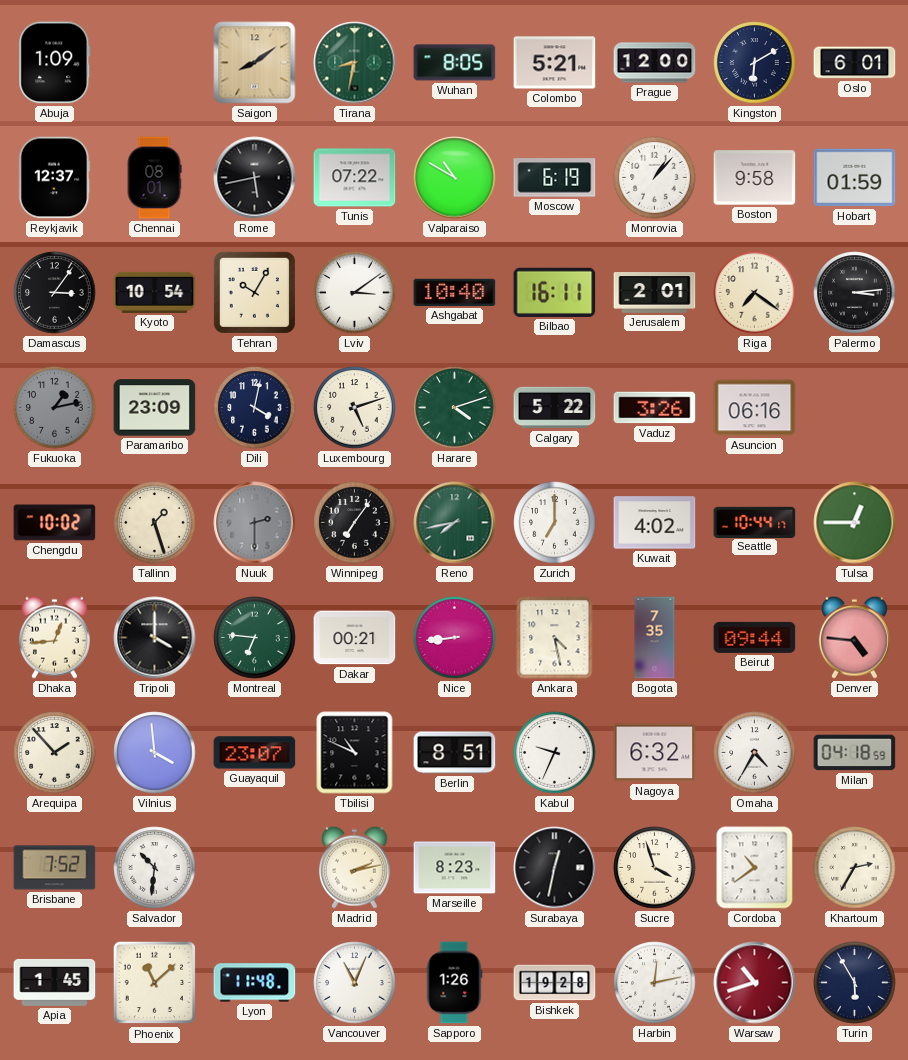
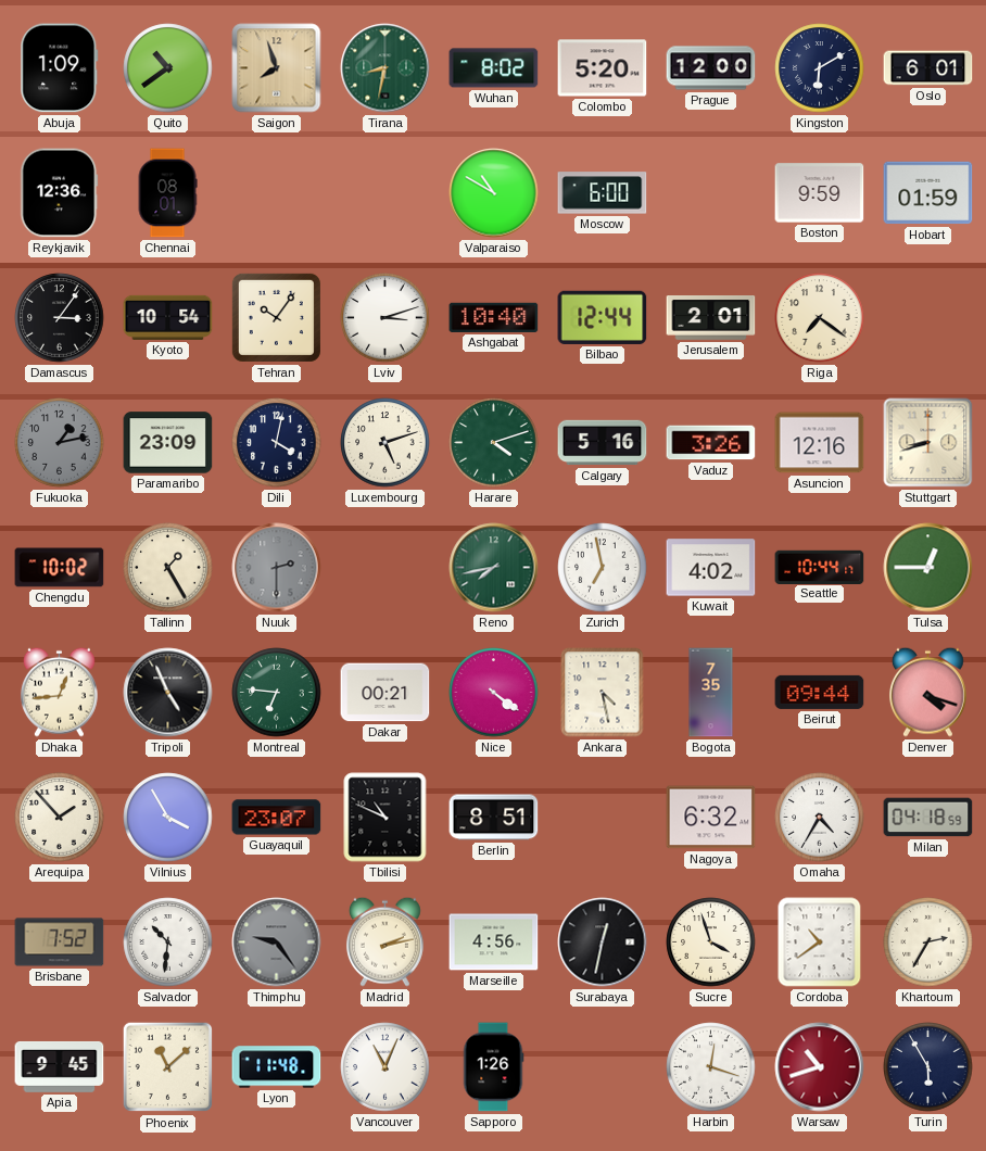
Quito: none -> 10:39 (168, 68)
Saigon: 8:09 -> 7:57 (277, 68)
Wuhan: 8:05 -> 8:02 (494, 68)
Colombo: 5:21 -> 5:20 (603, 68)
Reykjavik: 12:37 -> 12:36 (60, 193)
Rome: 5:43 -> none (255, 178)
Tunis: 07:22 -> none (355, 178)
Moscow: 6:19 -> 6:00 (603, 193)
Monrovia: 1:07 -> none (655, 178)
Boston: 9:58 -> 9:59 (820, 193)
Tehran: 10:05 -> 10:06 (276, 317)
Lviv: 3:09 -> 3:12 (385, 318)
Bilbao: 16:11 -> 12:44 (603, 317)
Palermo: 3:14 -> none (855, 293)
Calgary: 5:22 -> 5:16 (603, 443)
Asuncion: 06:16 -> 12:16 (820, 443)
Stuttgart: none -> 8:42 (928, 443)
Tallinn: 1:27 -> 1:25 (168, 568)
Winnipeg: 7:06 -> none (355, 523)
Zurich: 7:00 -> 6:58 (603, 568)
Tripoli: 4:00 -> 4:56 (168, 693)
Nice: 8:44 -> 4:21 (494, 693)
Denver: 4:46 -> 4:18 (927, 692)
Vilnius: 3:59 -> 3:55 (168, 818)
Kabul: 9:34 -> none (555, 753)
Thimphu: none -> 9:24 (277, 943)
Marseille: 8:23 -> 4:56 (494, 943)
Apia: 1:45 -> 9:45 (60, 1066)
Bishkek: 19:28 -> none (555, 983)
Harbin: 12:13 -> 12:18 (711, 1067)
